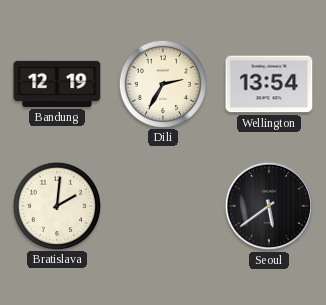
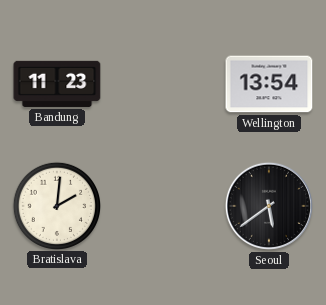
Bandung: 12:19 -> 11:23 (57, 84)
Dili: 2:35 -> none (162, 83)
